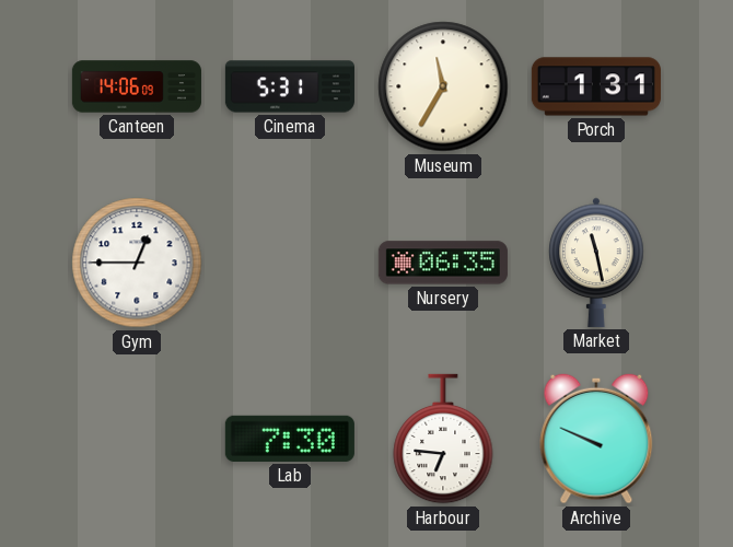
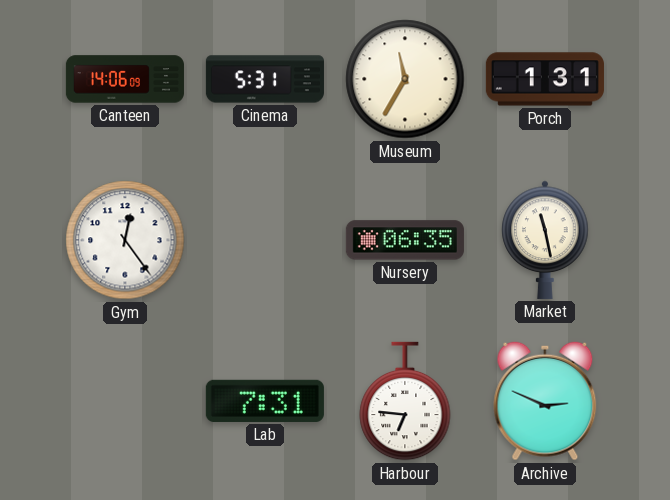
Gym: 12:45 -> 12:24 (125, 240)
Lab: 7:30 -> 7:31 (265, 401)
Archive: 9:49 -> 2:49 (545, 401)
